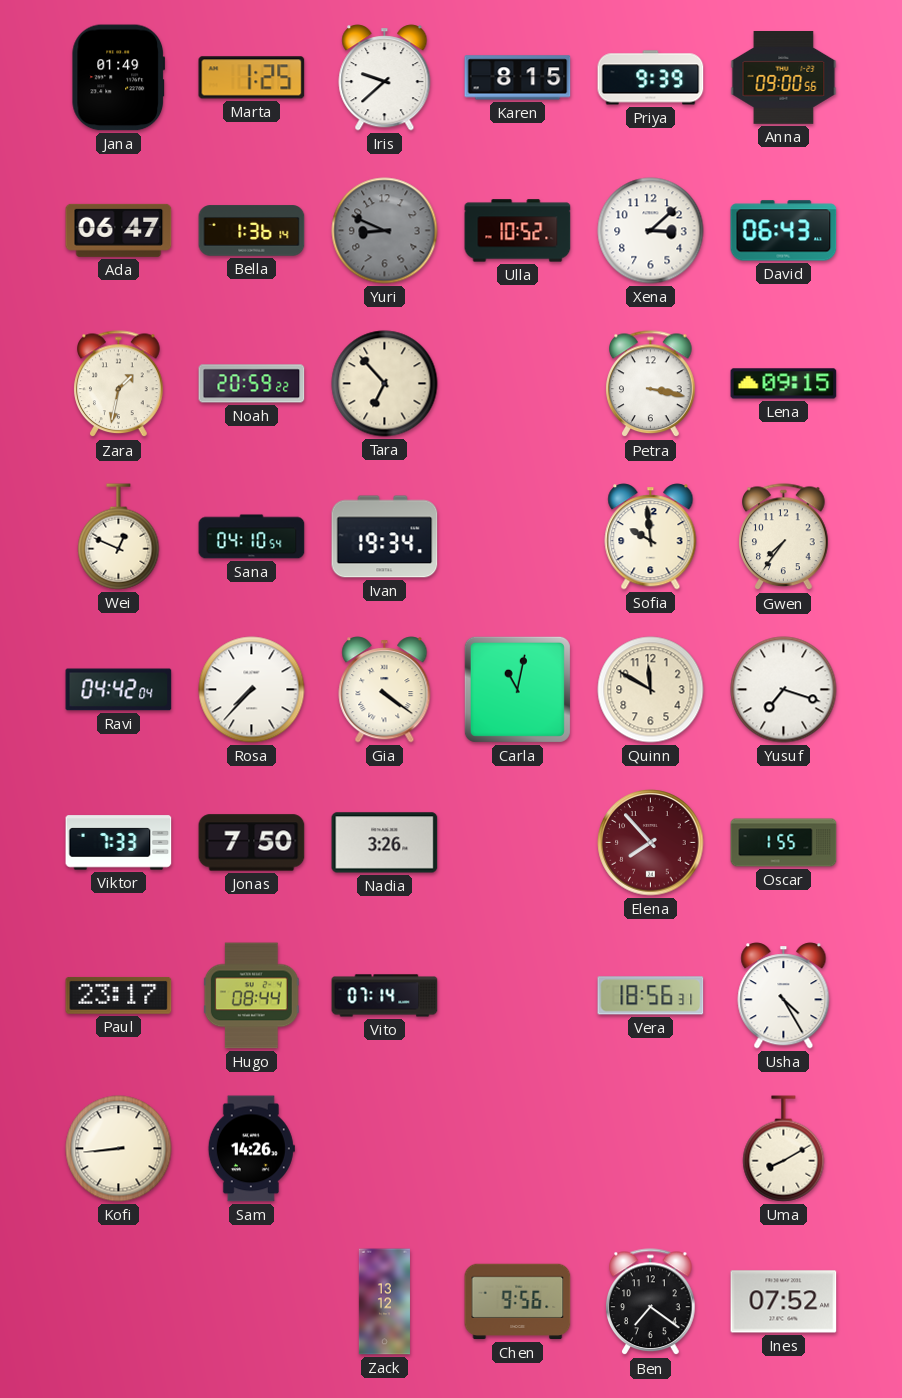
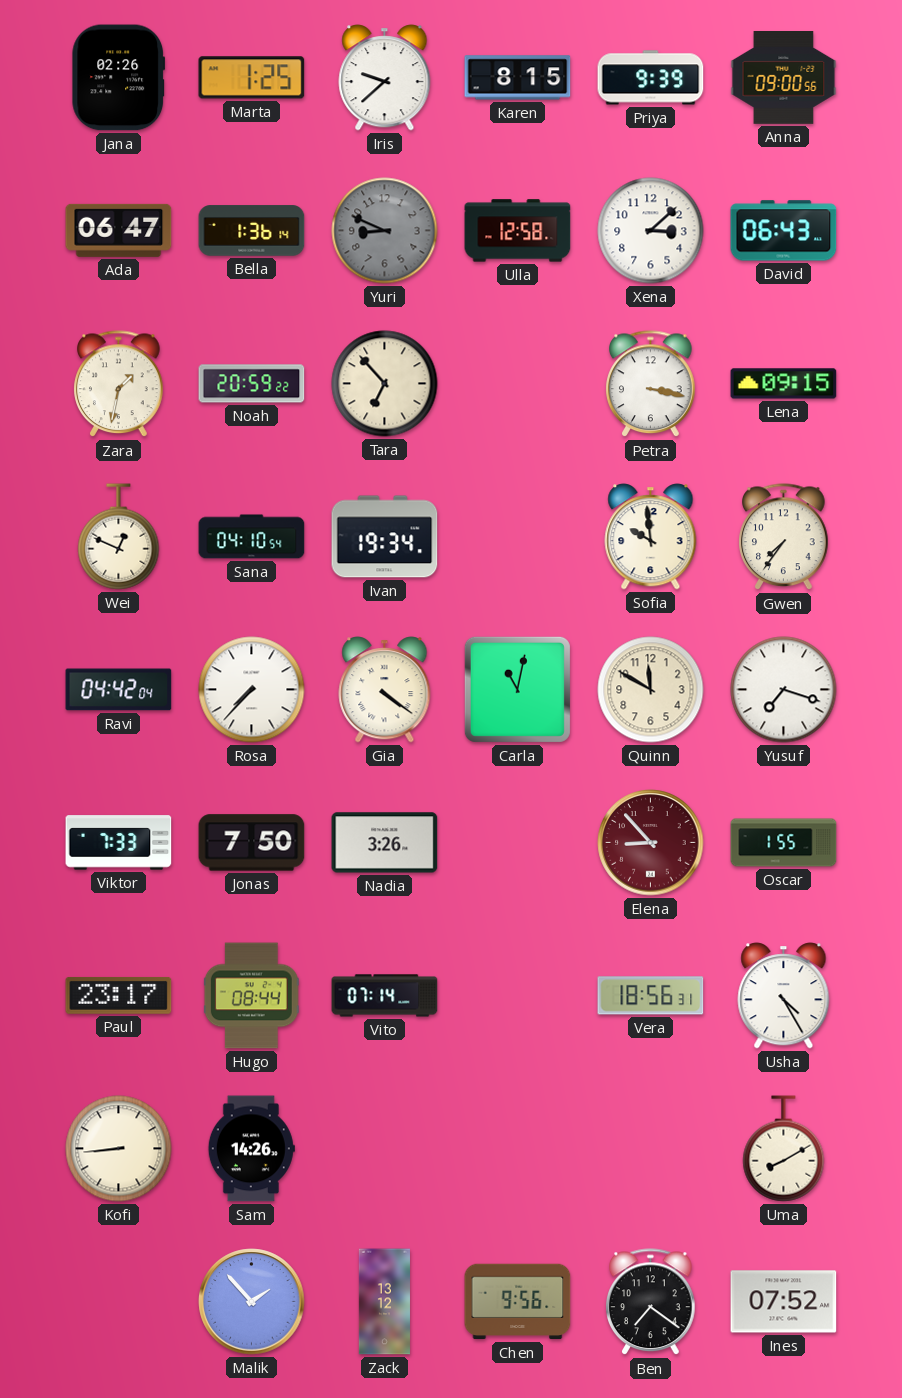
Jana: 01:49 -> 02:26 (119, 78)
Ulla: 10:52 -> 12:58 (518, 231)
Elena: 7:53 -> 8:53 (651, 843)
Malik: none -> 1:53 (252, 1302)
